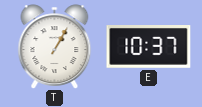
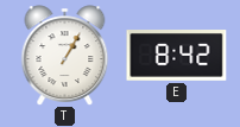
E: 10:37 -> 8:42 (177, 56)
